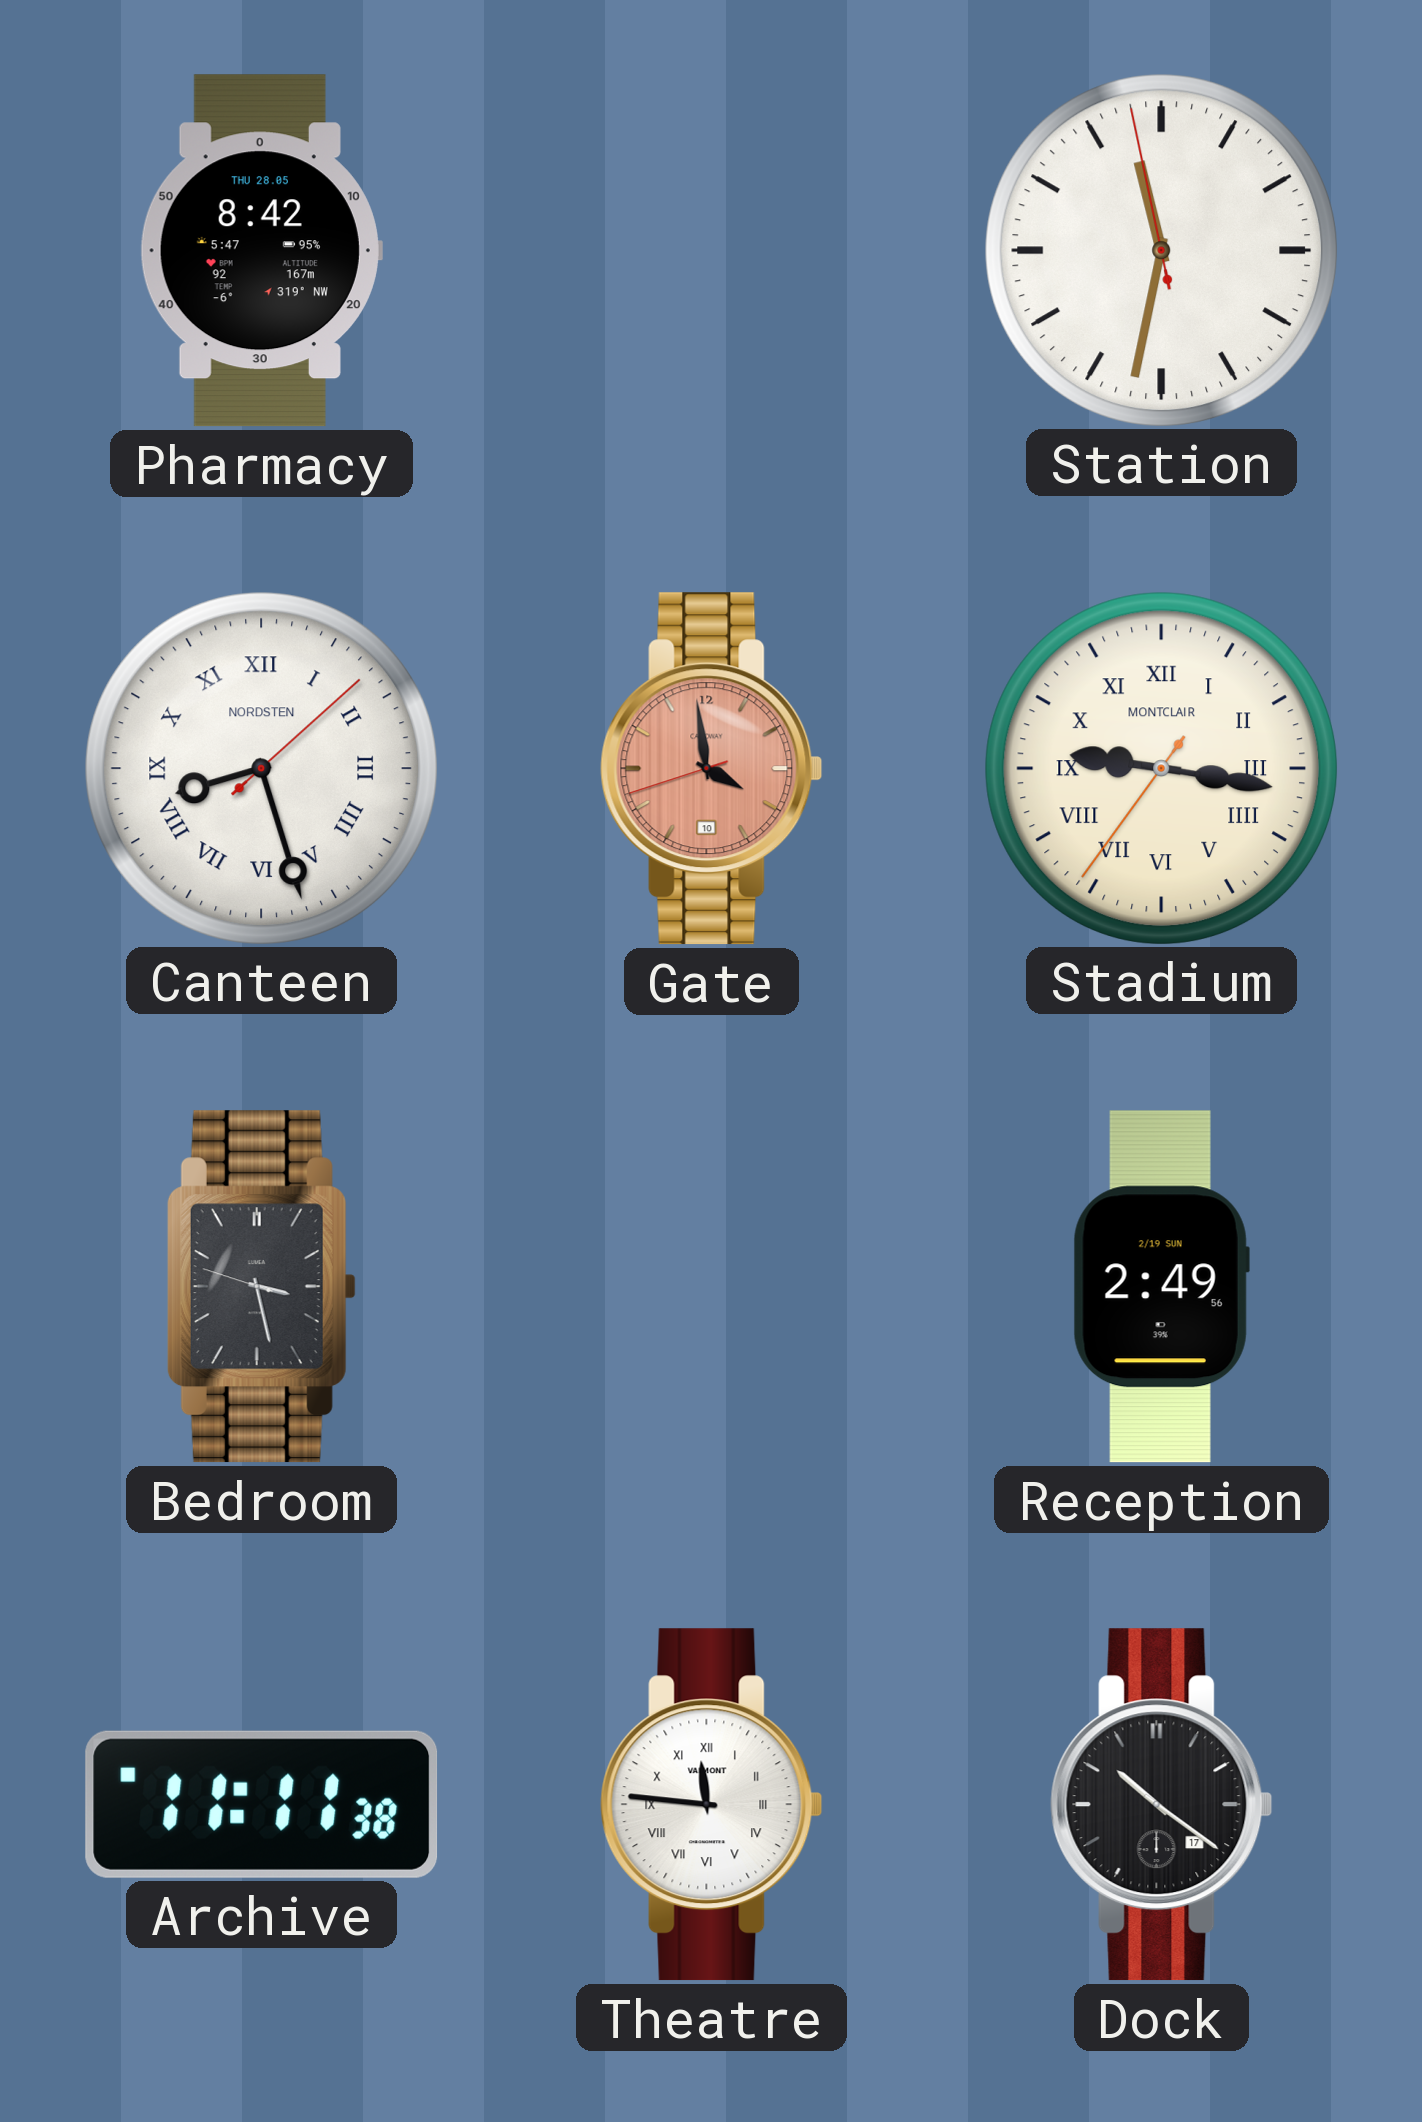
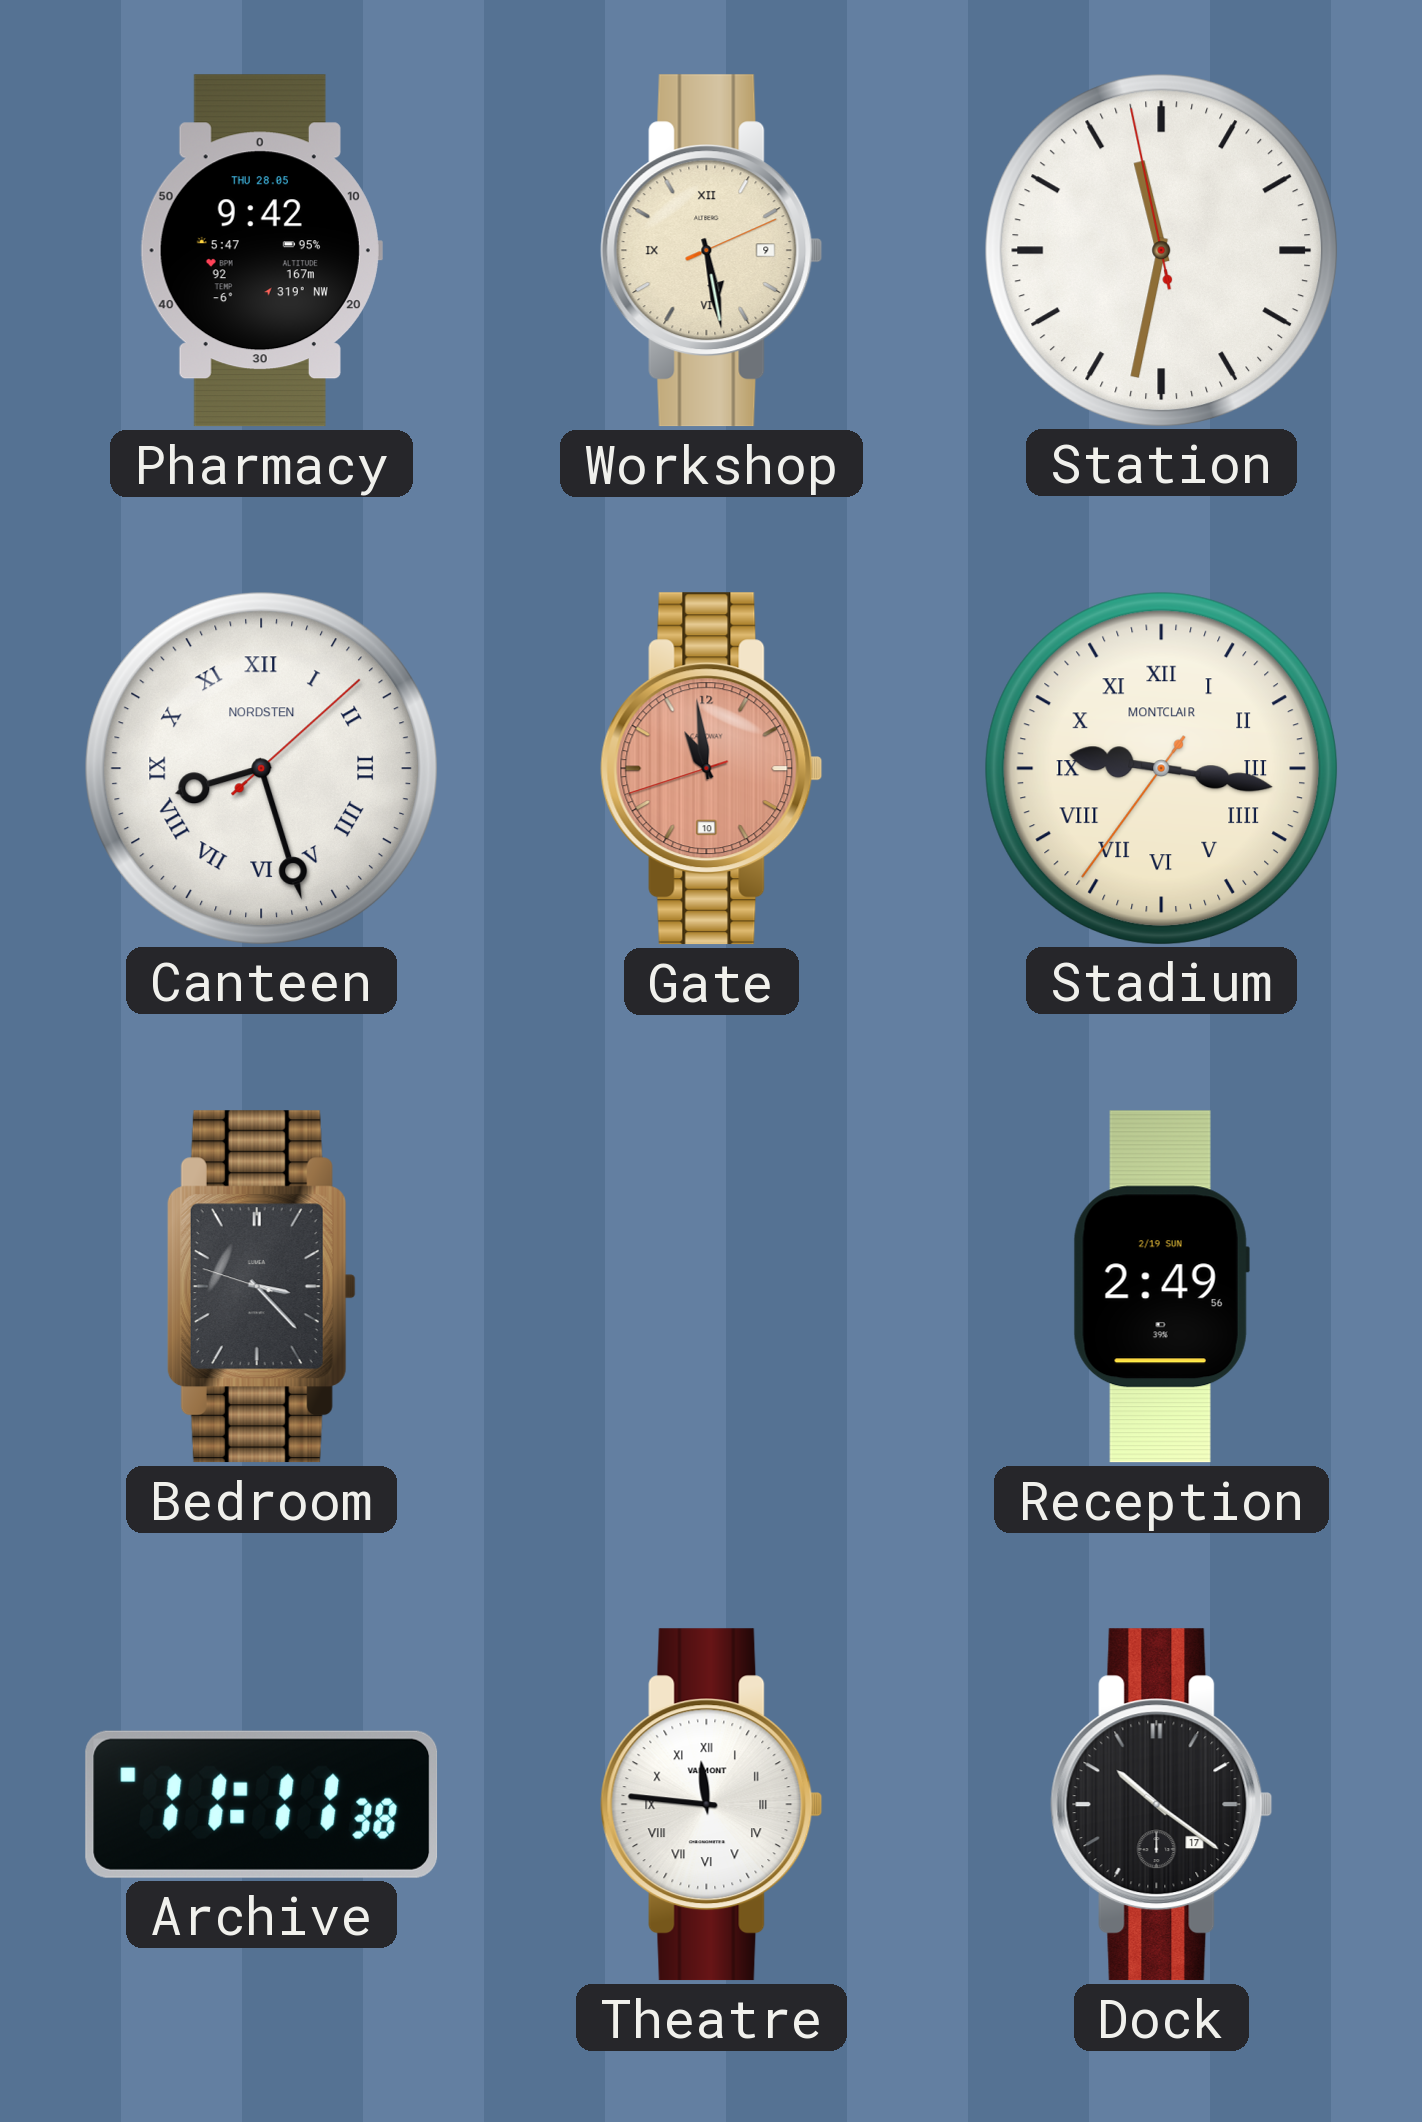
Pharmacy: 8:42 -> 9:42 (261, 251)
Workshop: none -> 5:28 (712, 251)
Gate: 3:58 -> 10:58 (712, 769)
Bedroom: 3:27 -> 3:22 (261, 1287)
